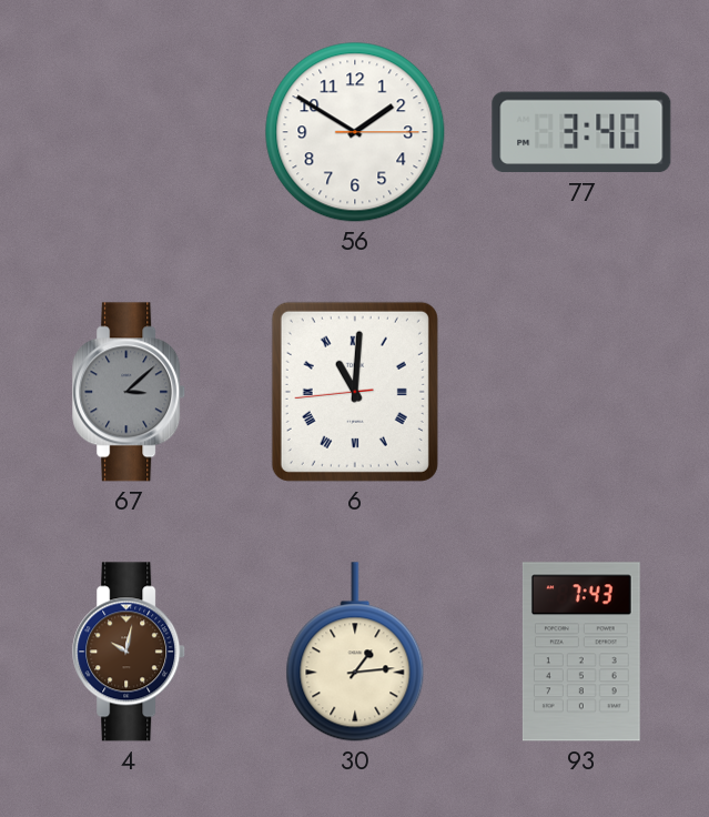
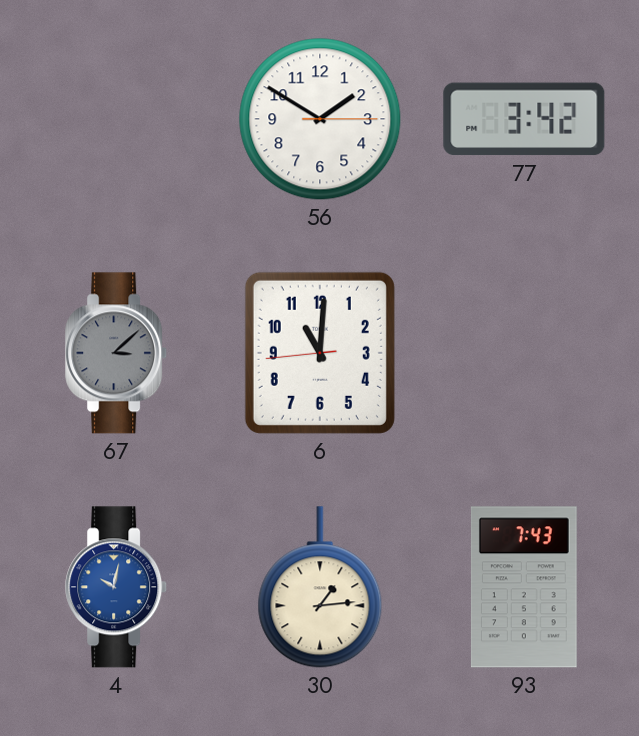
77: 3:40 -> 3:42 (524, 119)
6 numerals: Roman -> Arabic (320, 353)
4 dial: brown -> blue (117, 587)
